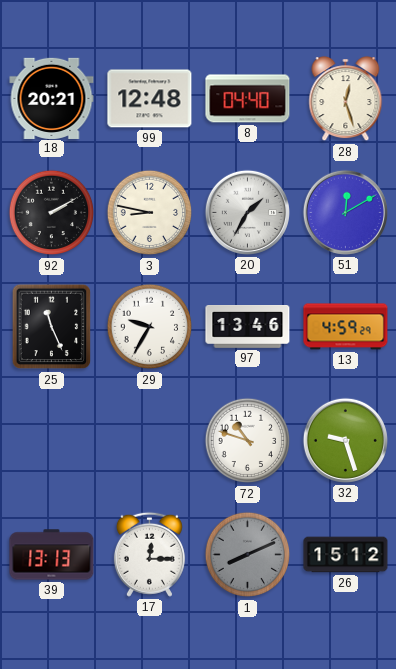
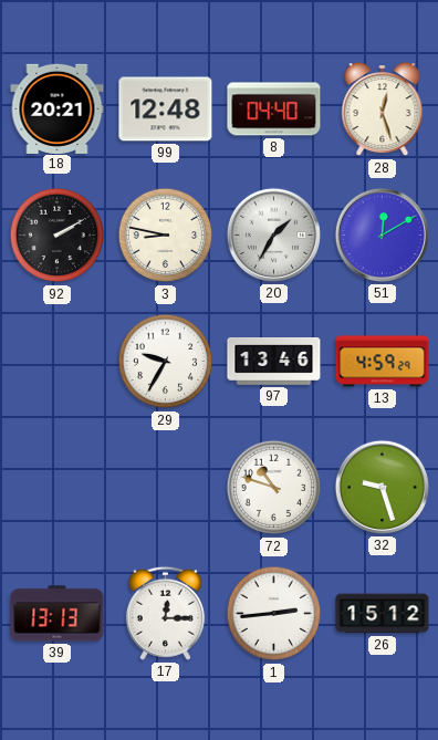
25: 11:26 -> none (52, 327)
1: 8:11 -> 2:44 (274, 614)
1 dial: grey -> white (274, 614)
